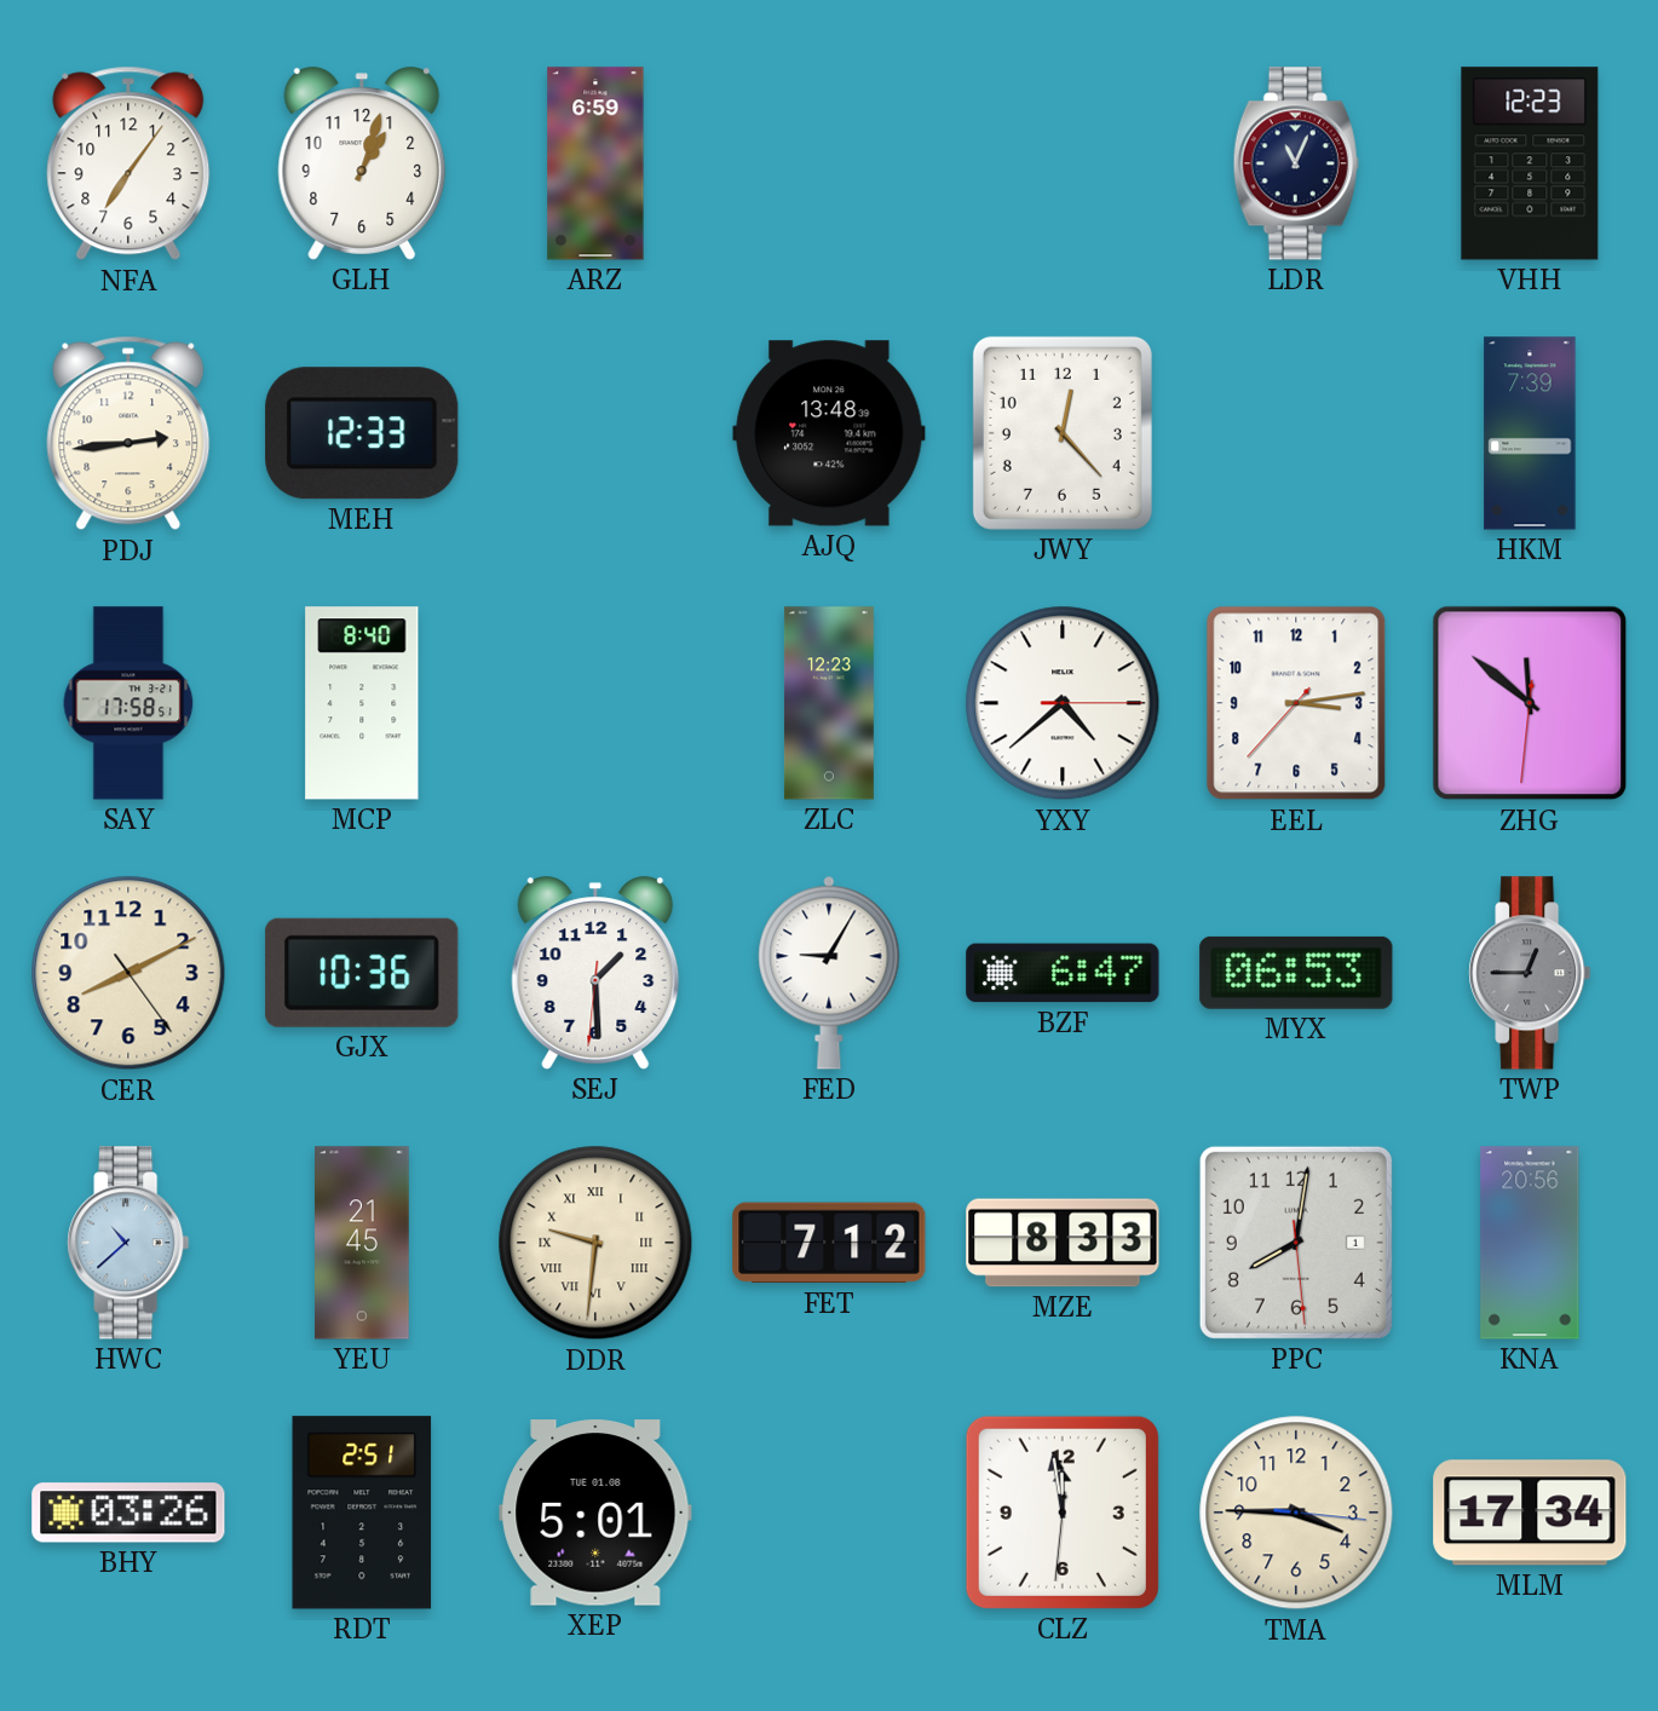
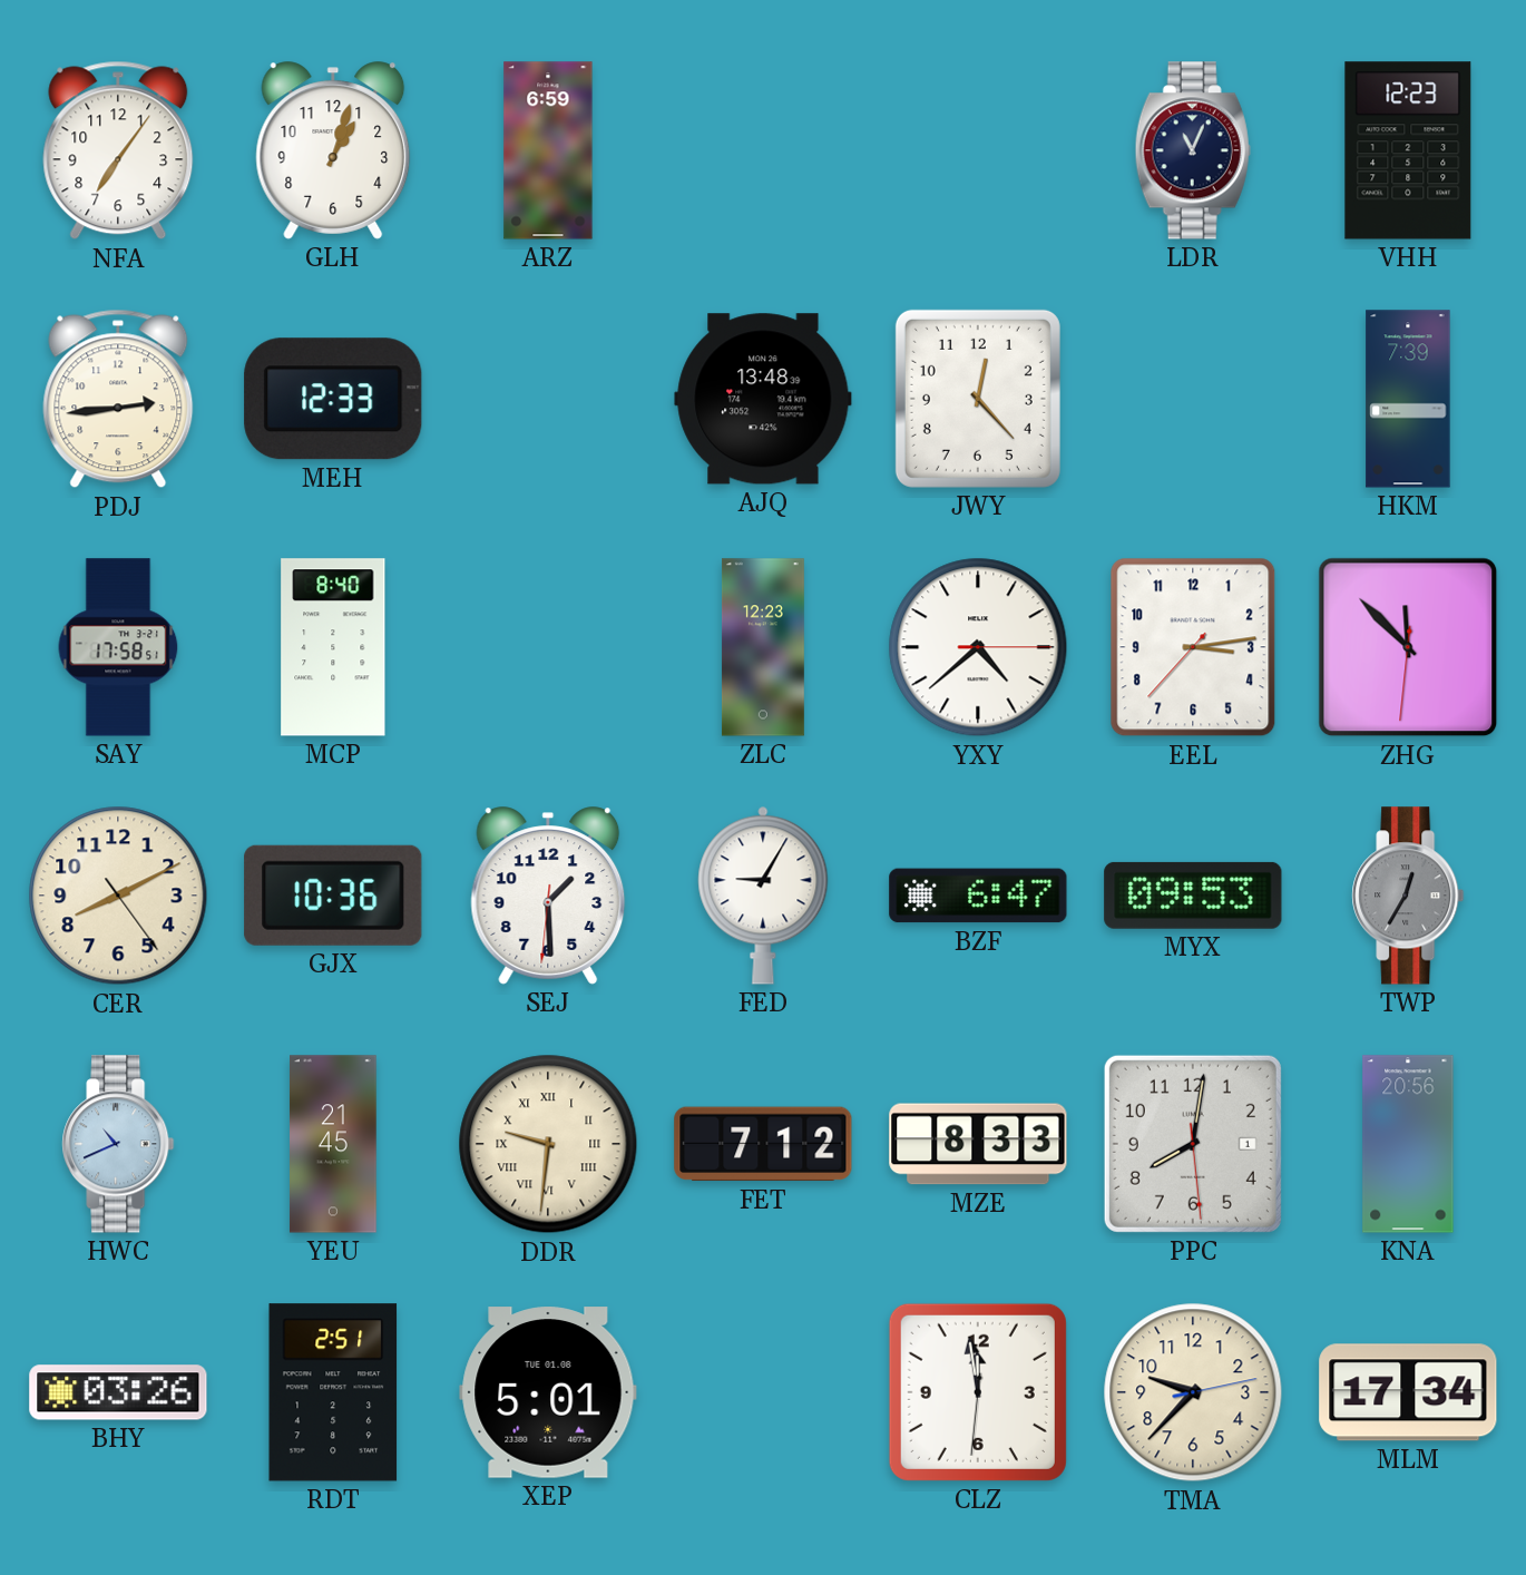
ZHG: 11:51 -> 11:52 (1408, 647)
MYX: 06:53 -> 09:53 (1193, 896)
TWP: 12:45 -> 12:35 (1408, 896)
HWC: 10:38 -> 10:41 (118, 1144)
TMA: 3:45 -> 9:37 (1193, 1392)
